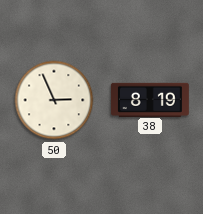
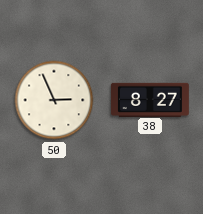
38: 8:19 -> 8:27 (150, 99)
